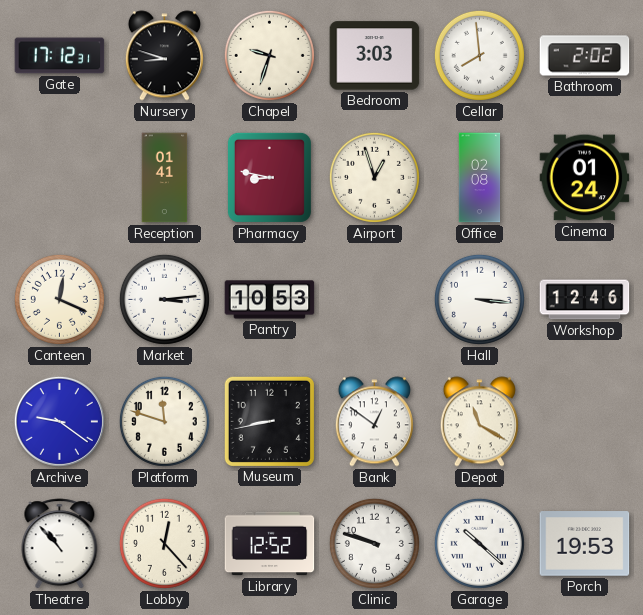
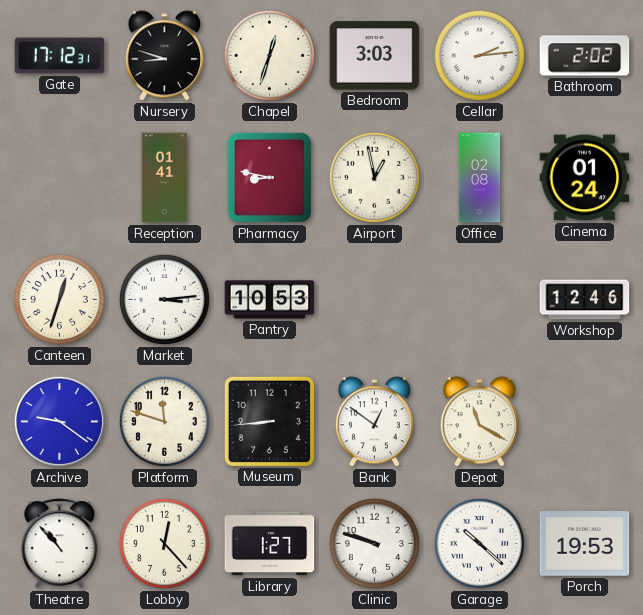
Chapel: 9:33 -> 12:33 (269, 55)
Cellar: 7:59 -> 2:14 (479, 55)
Airport: 12:57 -> 12:58 (374, 177)
Canteen: 12:19 -> 12:33 (59, 299)
Hall: 3:16 -> none (479, 299)
Museum: 8:43 -> 8:44 (269, 421)
Library: 12:52 -> 1:27 (270, 544)
